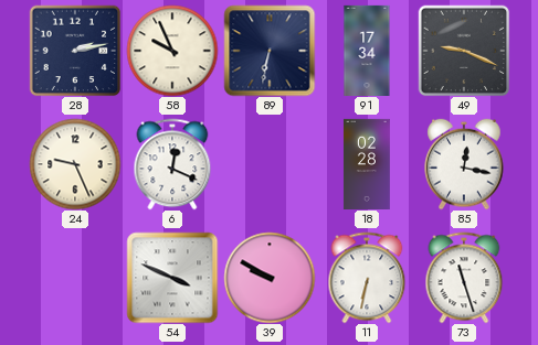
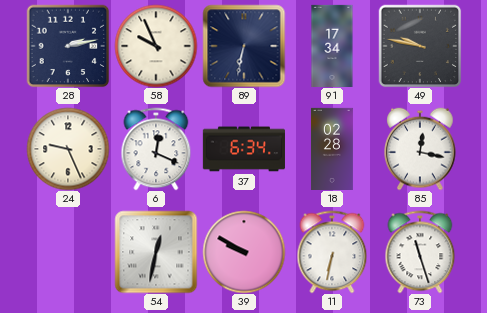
49: 9:19 -> 9:47 (420, 46)
37: none -> 6:34 (244, 149)
54: 3:49 -> 12:32 (156, 252)
